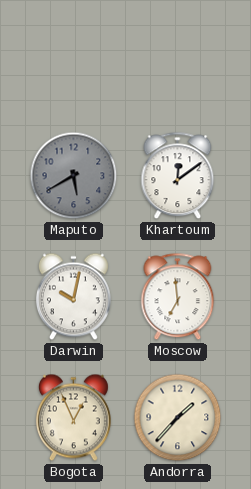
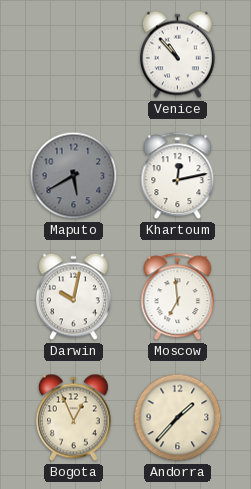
Venice: none -> 10:53 (177, 55)
Khartoum: 12:09 -> 12:13 (178, 176)
